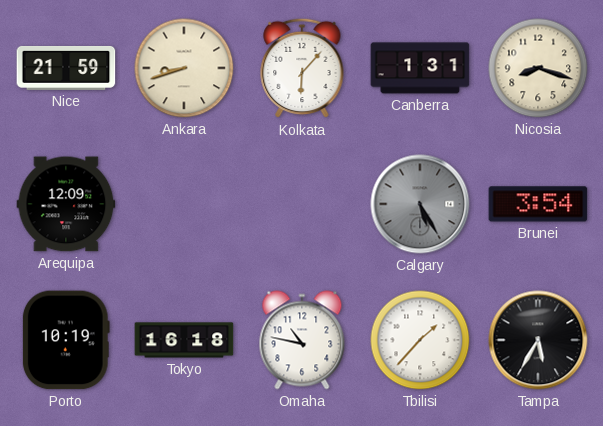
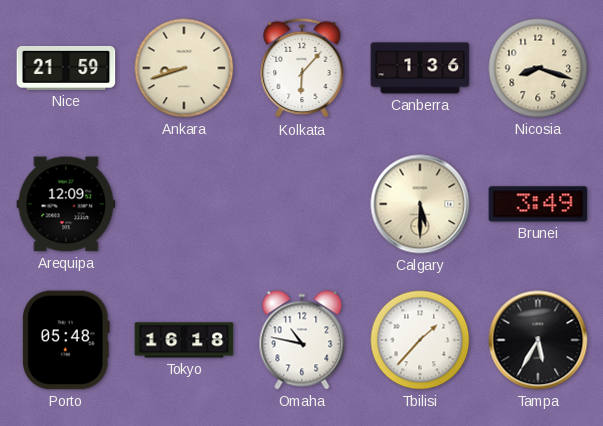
Canberra: 1:31 -> 1:36 (420, 68)
Calgary: 5:25 -> 5:30 (420, 204)
Calgary dial: grey -> cream (420, 204)
Brunei: 3:54 -> 3:49 (538, 204)
Porto: 10:19 -> 05:48 (66, 340)
